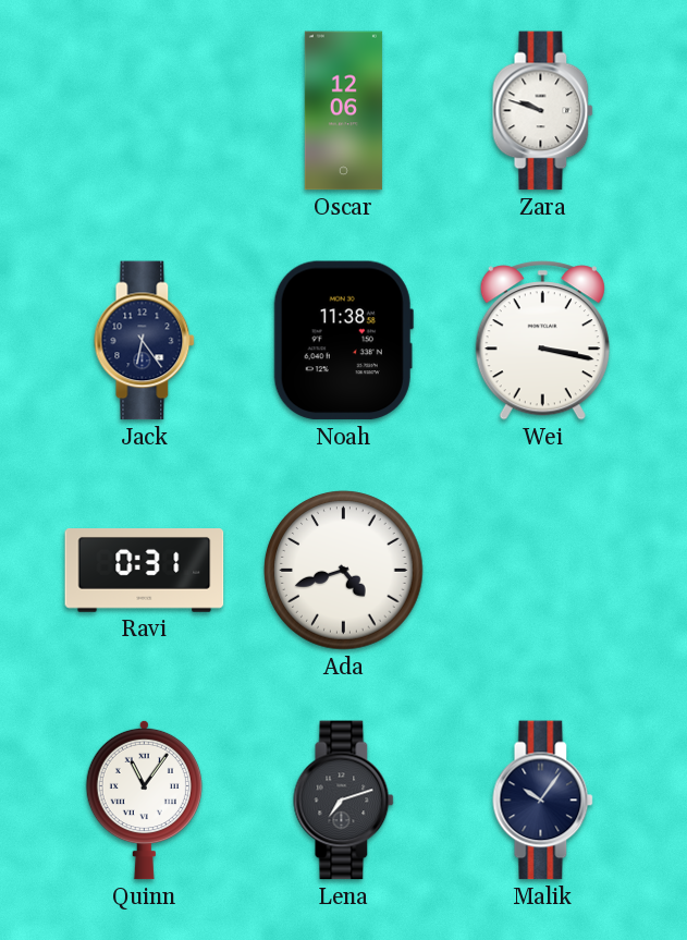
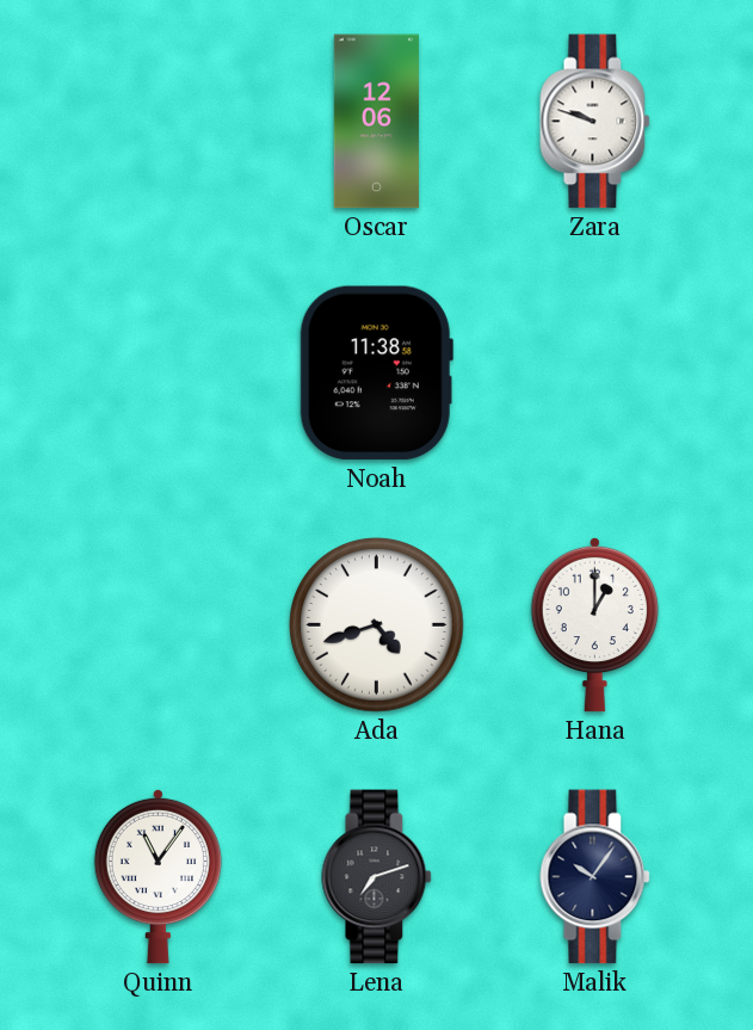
Jack: 6:24 -> none (145, 341)
Wei: 3:17 -> none (542, 341)
Ravi: 0:31 -> none (145, 571)
Hana: none -> 1:00 (594, 624)
